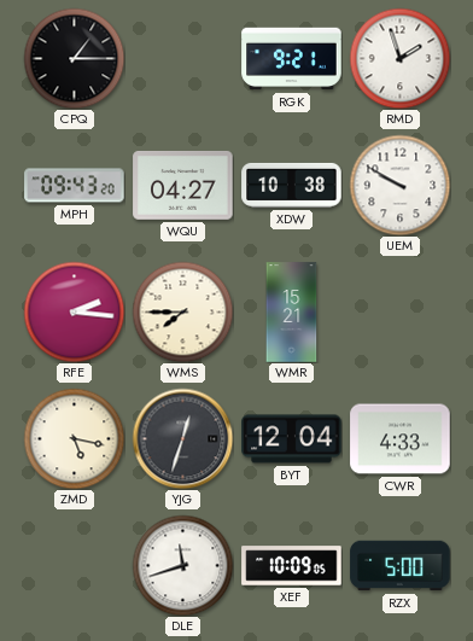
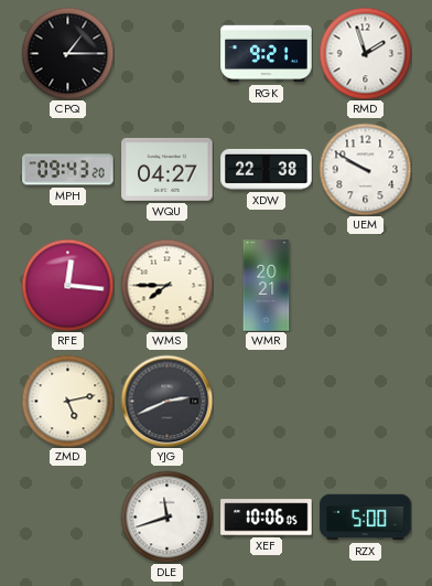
XDW: 10:38 -> 22:38 (267, 169)
RFE: 2:16 -> 12:16 (67, 285)
WMR: 15:21 -> 20:21 (267, 286)
ZMD: 5:17 -> 5:13 (67, 401)
YJG: 12:33 -> 2:41 (166, 401)
BYT: 12:04 -> none (292, 439)
CWR: 4:33 -> none (401, 439)
XEF: 10:09 -> 10:06 (267, 518)
